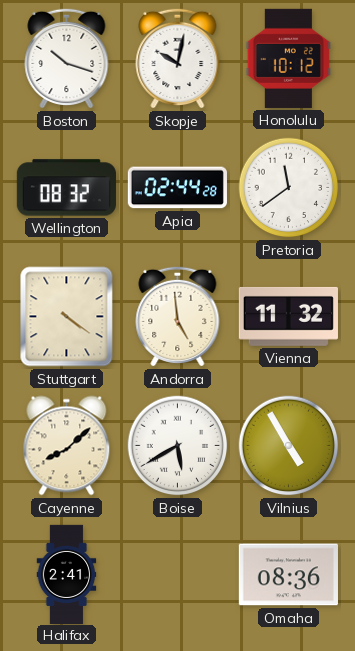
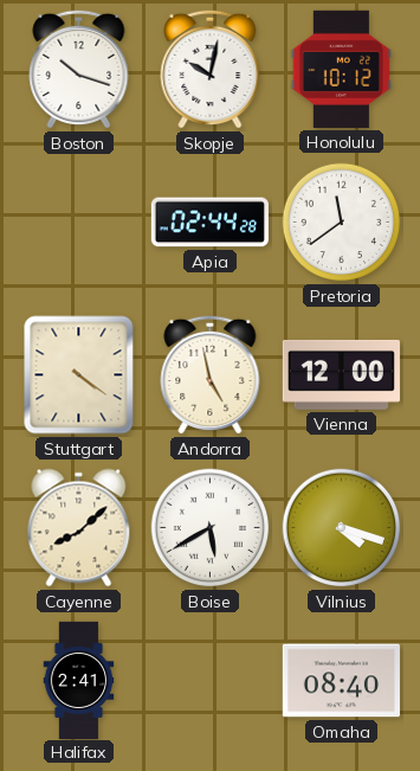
Wellington: 08:32 -> none (66, 188)
Andorra: 4:59 -> 4:58 (211, 374)
Vienna: 11:32 -> 12:00 (341, 374)
Vilnius: 4:55 -> 4:18 (342, 528)
Omaha: 08:36 -> 08:40 (341, 681)
